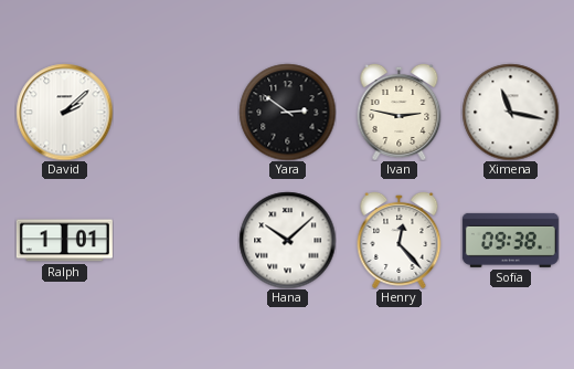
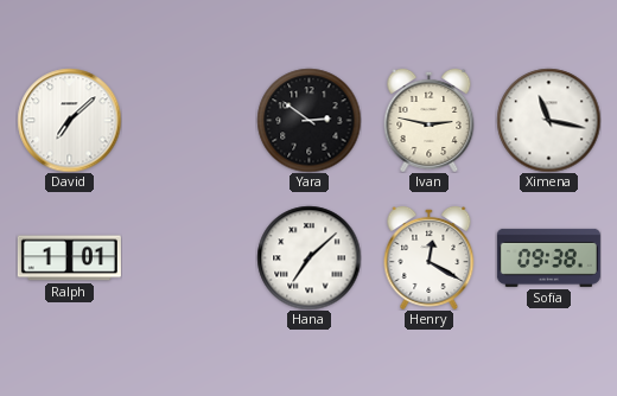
David: 2:08 -> 7:08 (69, 120)
Hana: 10:08 -> 7:08 (308, 257)
Henry: 12:23 -> 12:20 (430, 257)
